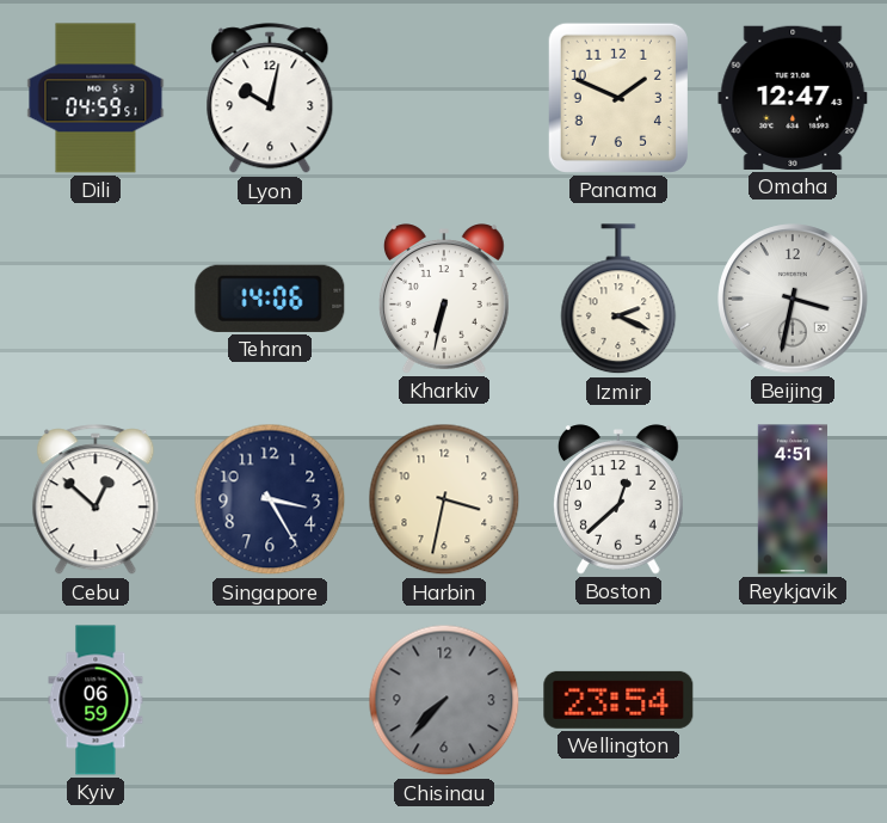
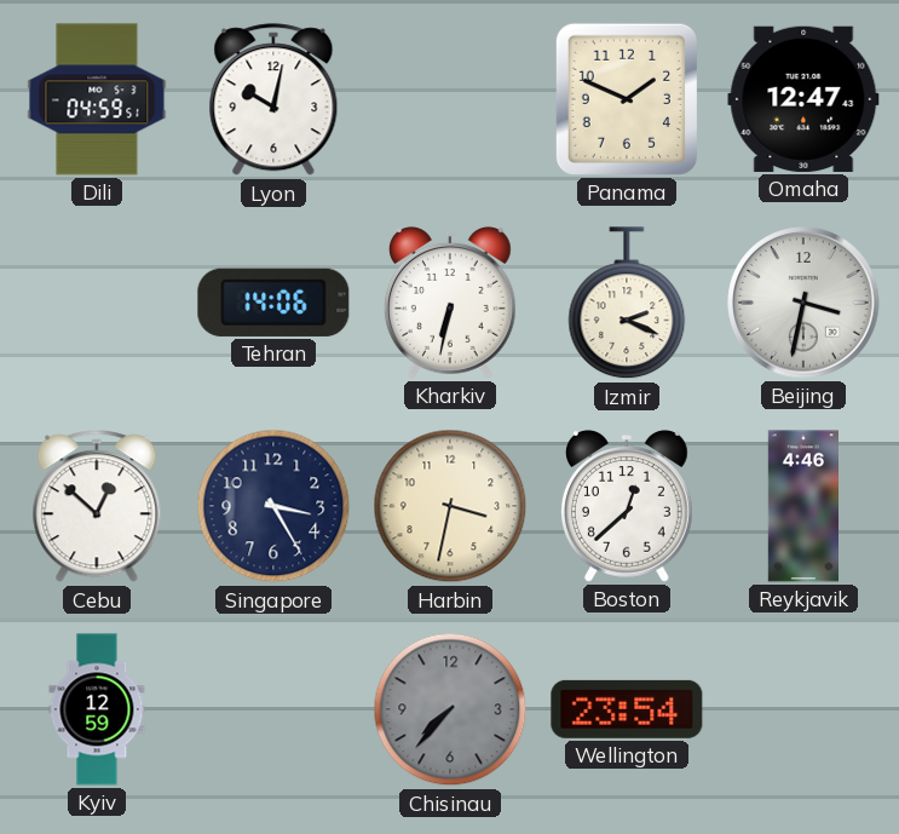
Reykjavik: 4:51 -> 4:46 (802, 506)
Kyiv: 06:59 -> 12:59 (97, 709)
